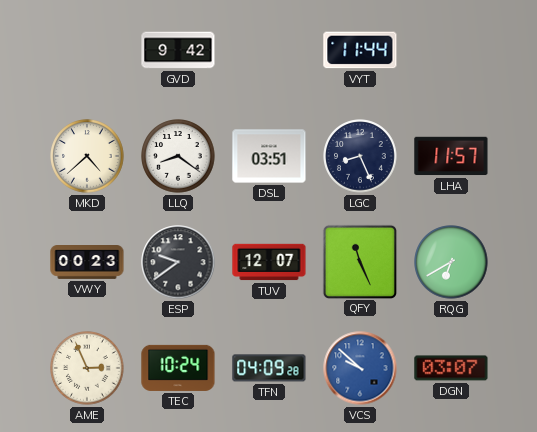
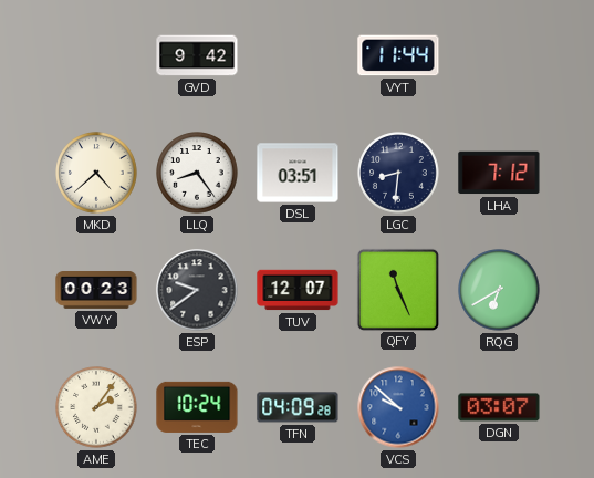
LLQ: 8:21 -> 8:24 (197, 173)
LGC: 8:26 -> 8:31 (398, 173)
LHA: 11:57 -> 7:12 (499, 173)
AME: 2:56 -> 2:06 (96, 407)
